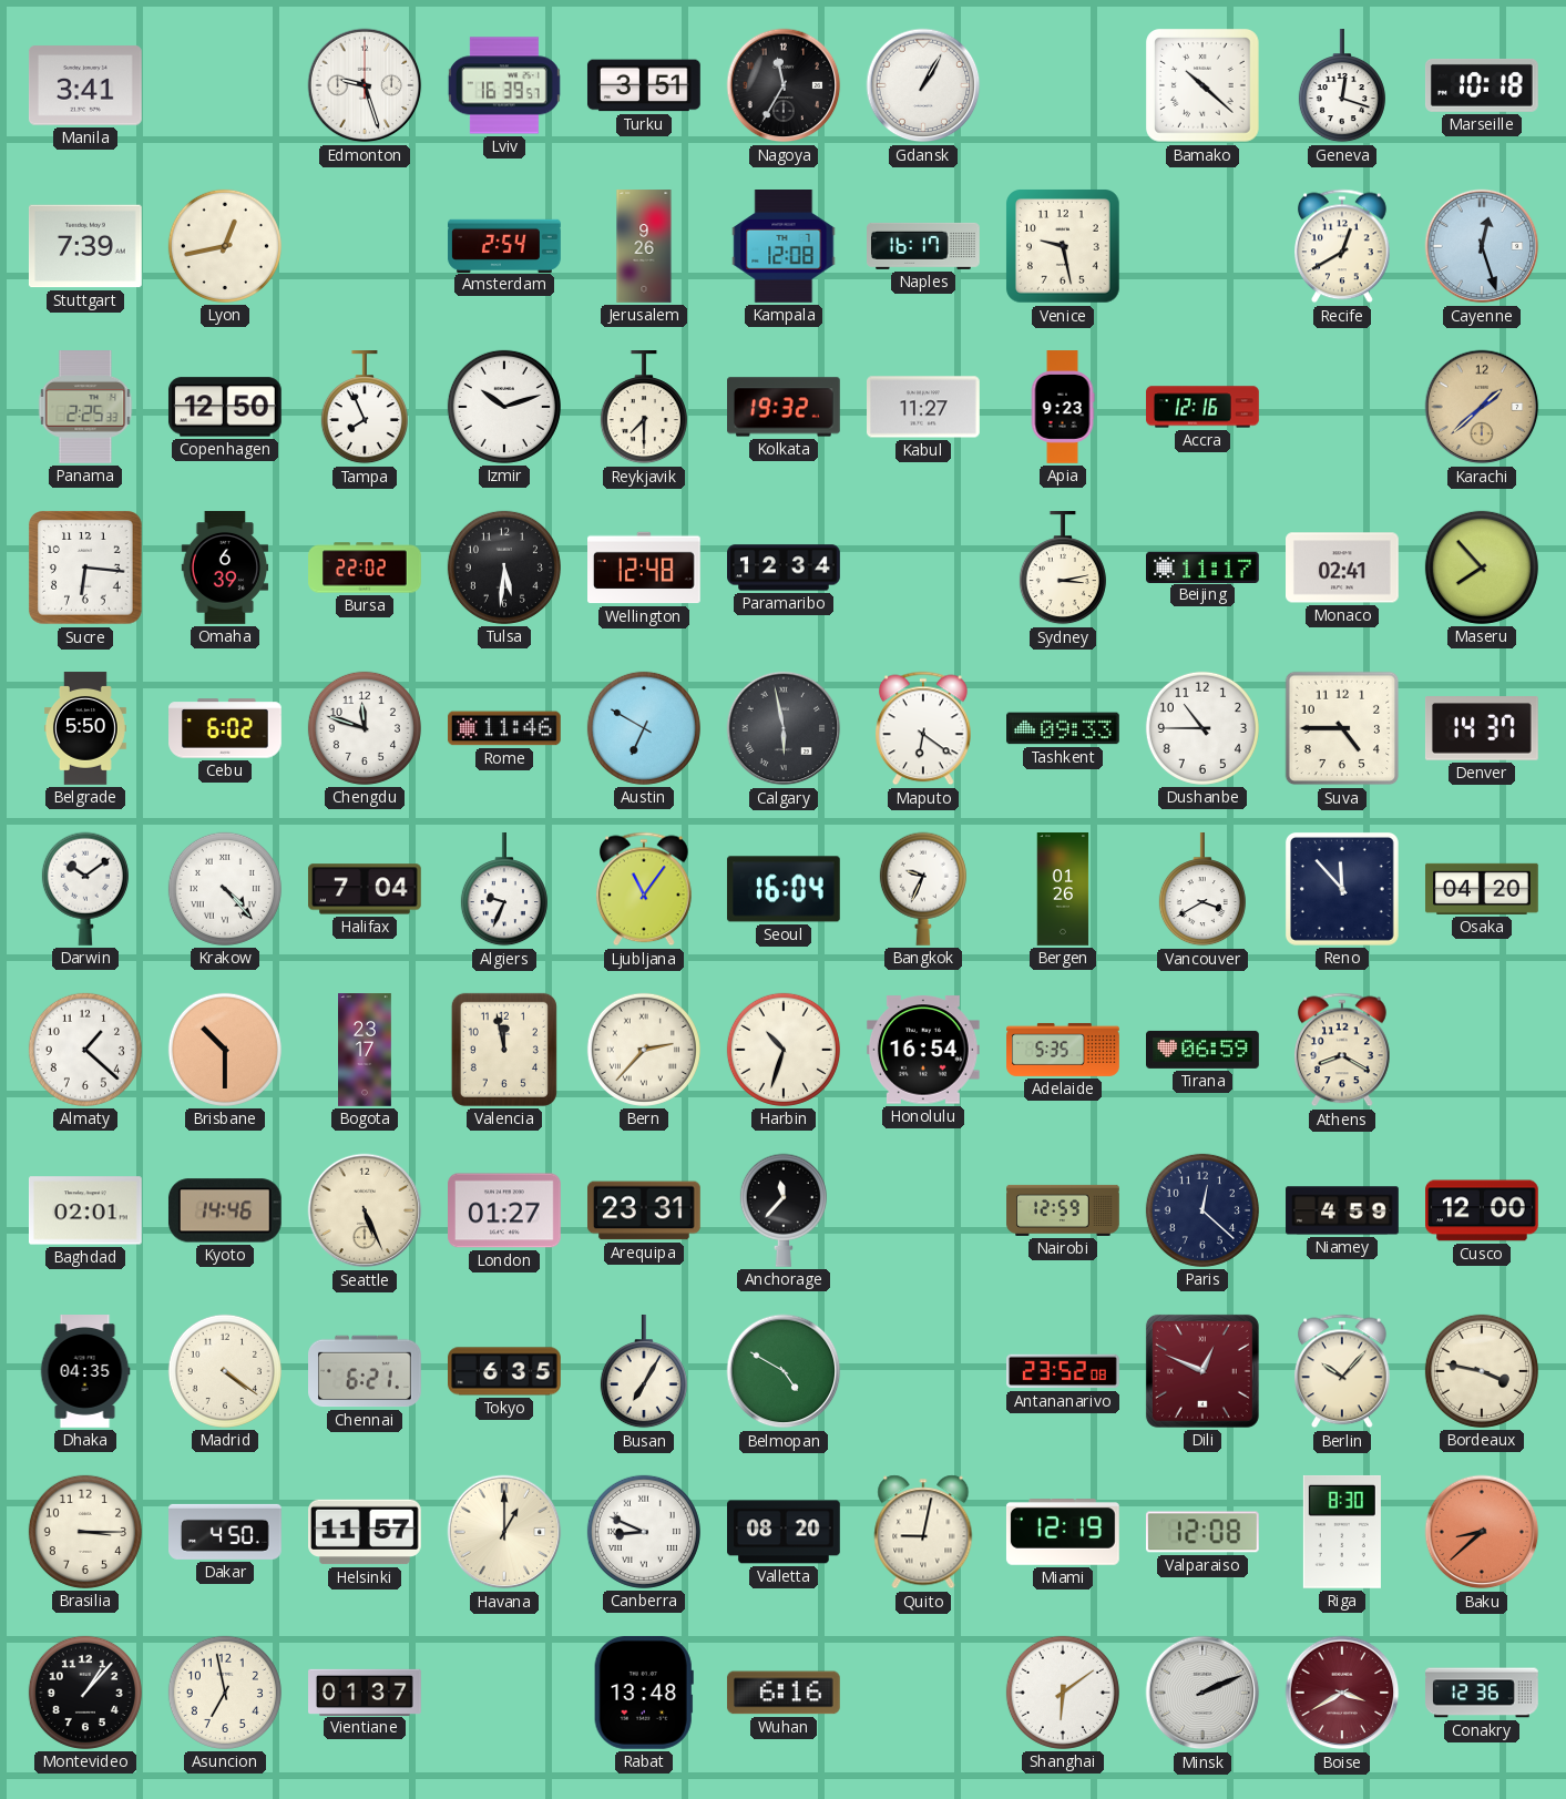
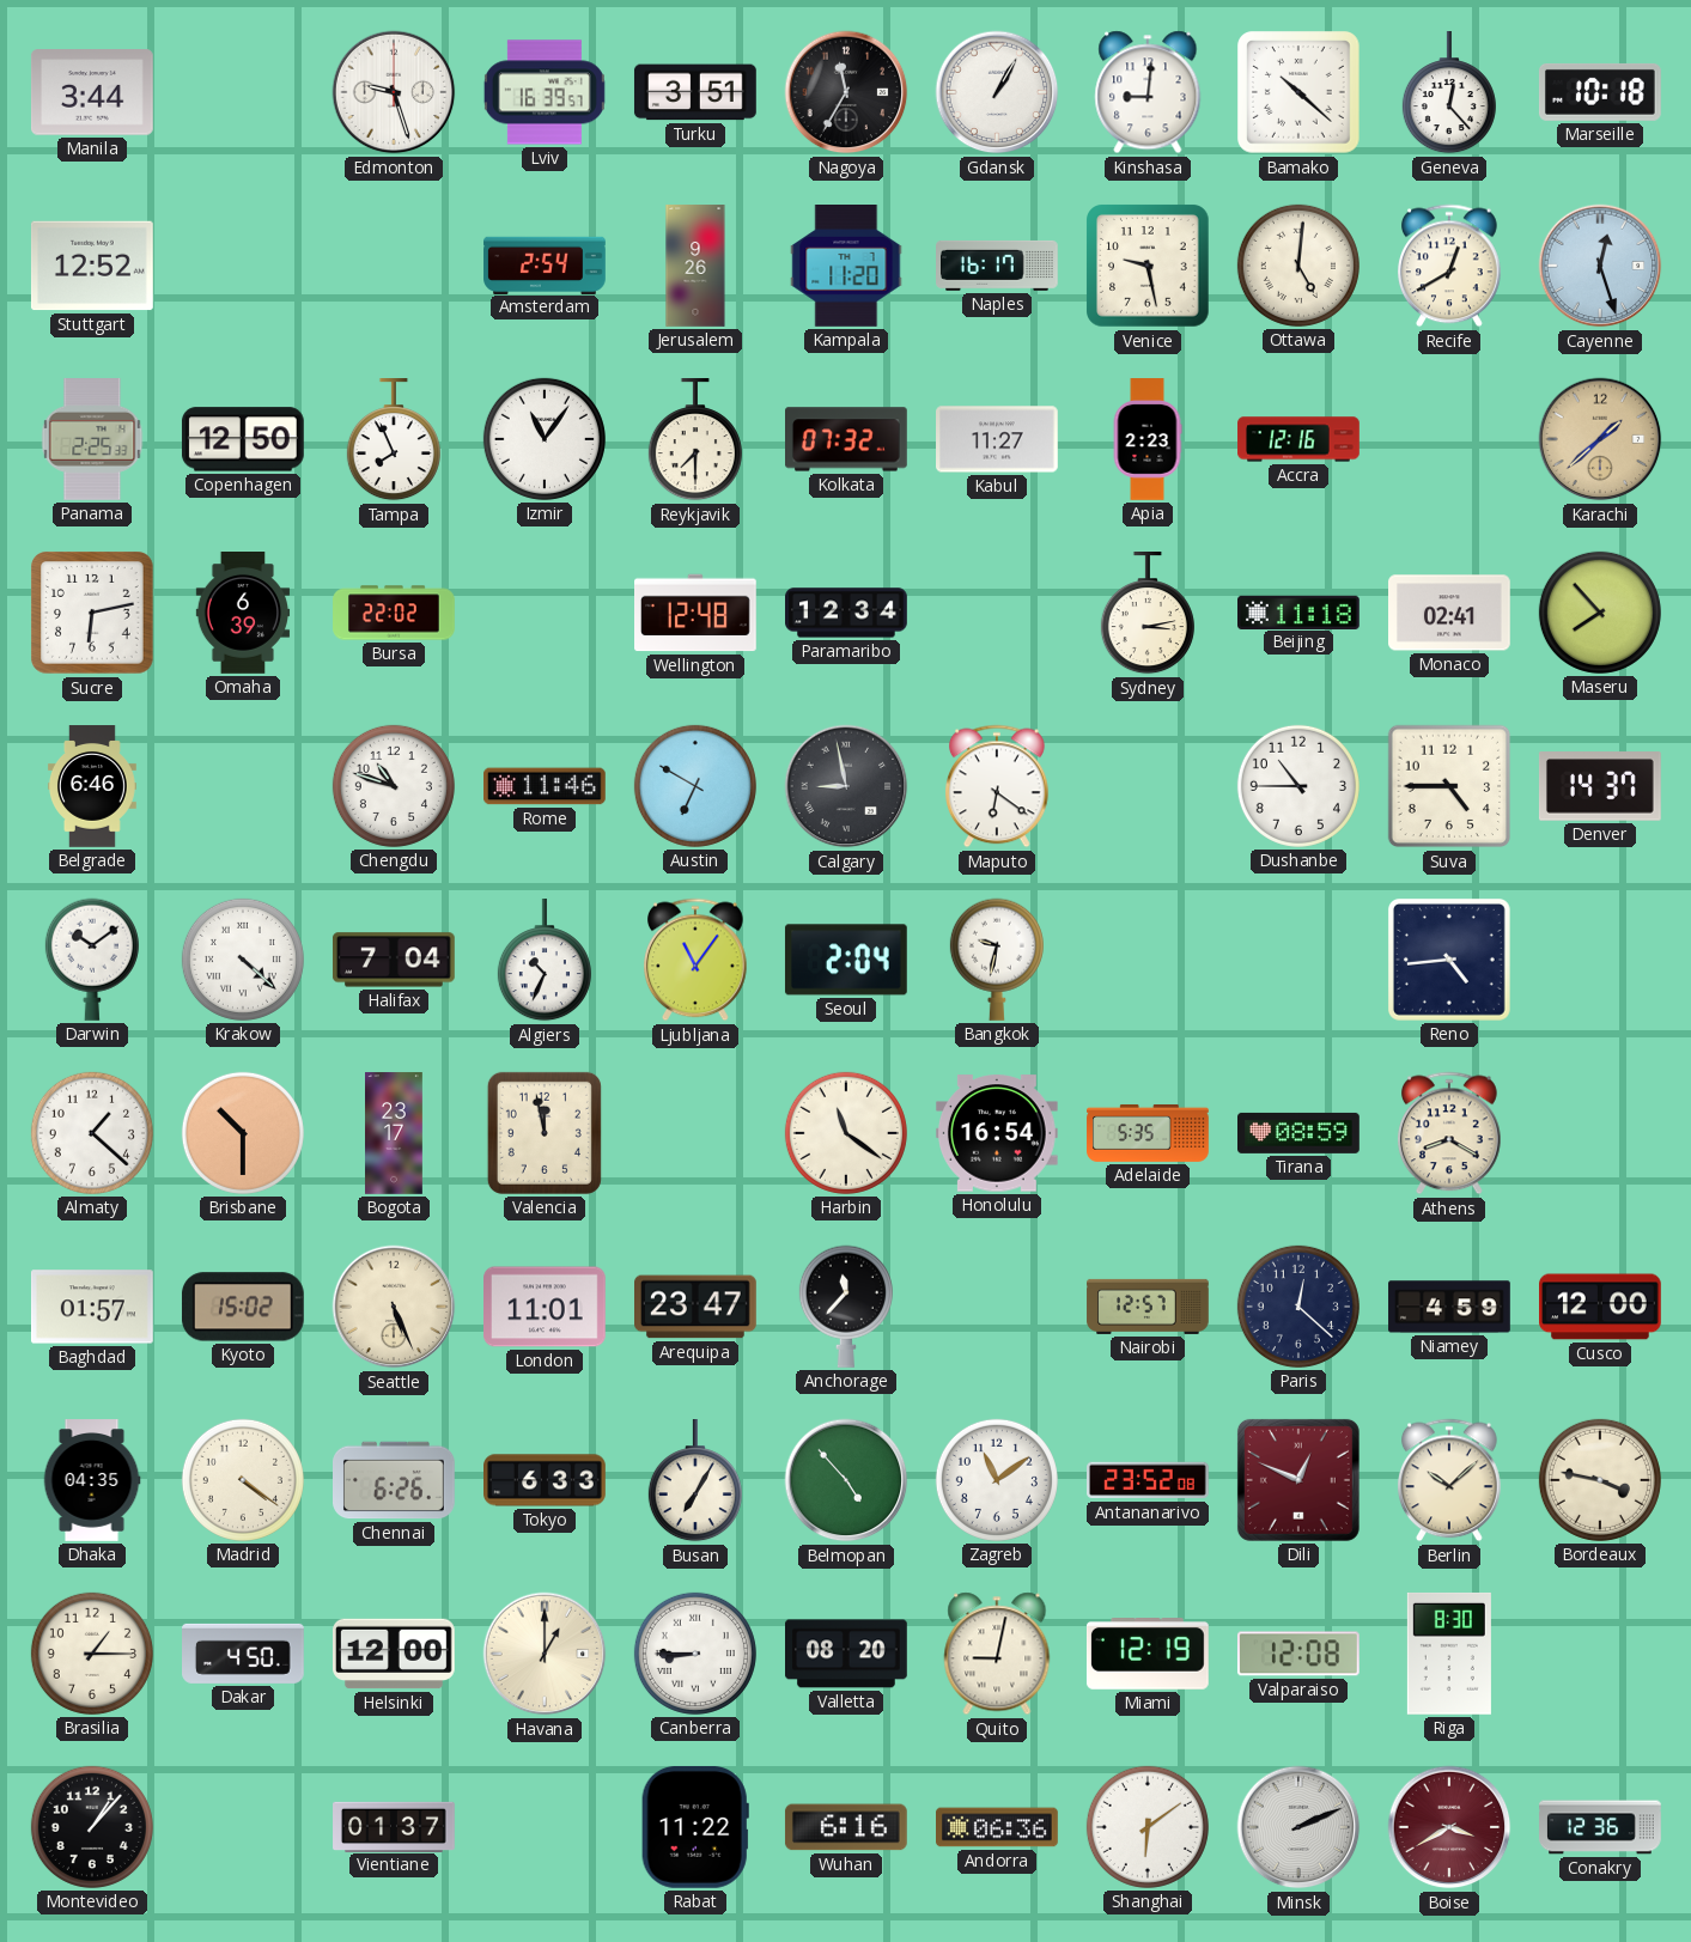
Manila: 3:41 -> 3:44 (92, 92)
Kinshasa: none -> 9:01 (1148, 92)
Geneva: 12:18 -> 12:23 (1449, 93)
Stuttgart: 7:39 -> 12:52 (92, 266)
Lyon: 12:43 -> none (225, 246)
Kampala: 12:08 -> 11:20 (846, 267)
Ottawa: none -> 5:01 (1298, 266)
Izmir: 10:12 -> 11:06 (545, 439)
Kolkata: 19:32 -> 07:32 (847, 439)
Apia: 9:23 -> 2:23 (1148, 439)
Sucre: 6:16 -> 6:13 (93, 614)
Tulsa: 5:31 -> none (504, 568)
Beijing: 11:17 -> 11:18 (1300, 611)
Belgrade: 5:50 -> 6:46 (92, 786)
Cebu: 6:02 -> none (226, 728)
Chengdu: 11:48 -> 10:48 (394, 786)
Calgary: 5:58 -> 8:58 (846, 786)
Tashkent: 09:33 -> none (1064, 728)
Krakow: 4:23 -> 4:22 (243, 960)
Algiers: 9:34 -> 10:34 (545, 961)
Seoul: 16:04 -> 2:04 (846, 960)
Bangkok: 9:34 -> 9:32 (997, 960)
Bergen: 01:26 -> none (1063, 889)
Vancouver: 3:40 -> none (1202, 890)
Reno: 11:53 -> 4:44 (1449, 960)
Osaka: 04:20 -> none (1483, 889)
Bern: 2:37 -> none (644, 1050)
Harbin: 10:33 -> 11:21 (846, 1133)
Tirana: 06:59 -> 08:59 (1300, 1133)
Baghdad: 02:01 -> 01:57 (93, 1307)
Kyoto: 14:46 -> 15:02 (243, 1307)
London: 01:27 -> 11:01 (546, 1307)
Arequipa: 23:31 -> 23:47 (697, 1307)
Nairobi: 12:59 -> 12:57 (1148, 1307)
Chennai: 6:21 -> 6:26 (395, 1480)
Tokyo: 6:35 -> 6:33 (546, 1480)
Belmopan: 4:50 -> 4:53 (846, 1480)
Zagreb: none -> 11:09 (997, 1480)
Berlin: 10:07 -> 10:08 (1450, 1480)
Brasilia: 3:15 -> 1:15 (92, 1654)
Helsinki: 11:57 -> 12:00 (395, 1654)
Canberra: 8:49 -> 8:45 (695, 1654)
Baku: 8:38 -> none (1482, 1532)
Asuncion: 6:58 -> none (225, 1693)
Rabat: 13:48 -> 11:22 (695, 1827)
Andorra: none -> 06:36 (998, 1827)
